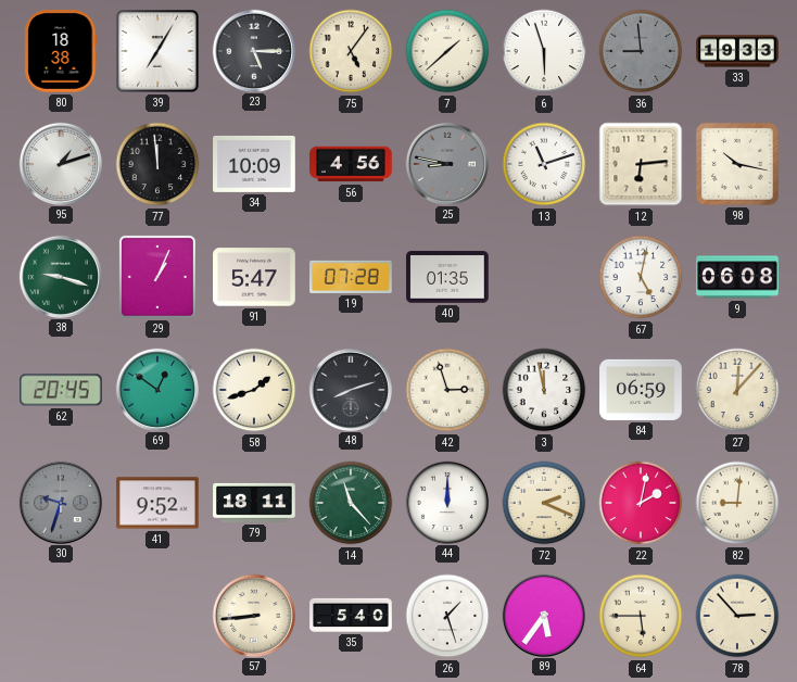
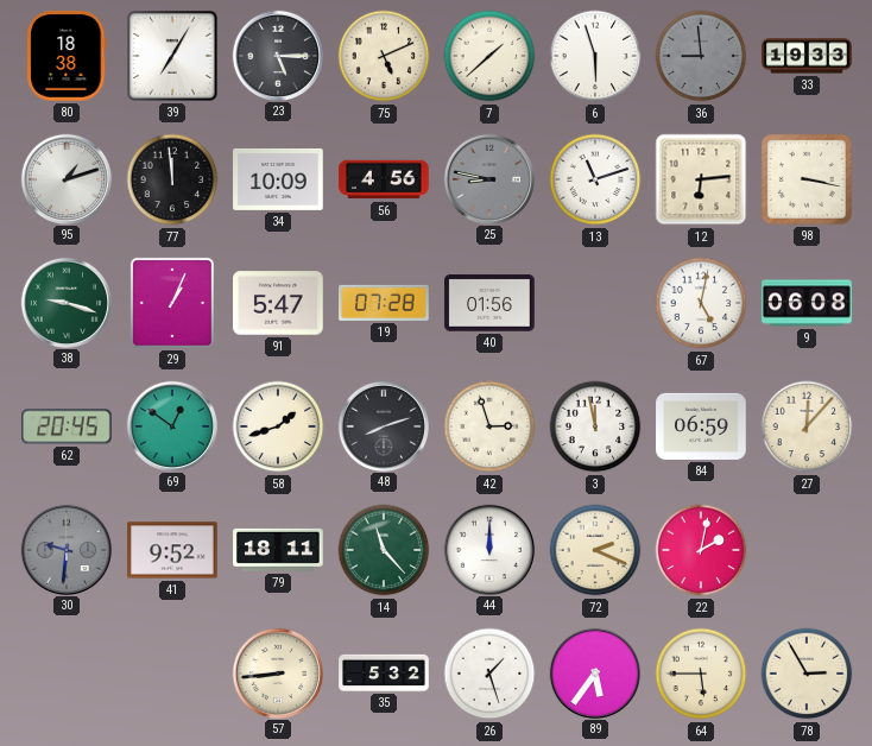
75: 5:06 -> 5:11 (384, 56)
98: 10:17 -> 3:17 (807, 179)
40: 01:35 -> 01:56 (489, 303)
30: 9:33 -> 9:31 (65, 549)
82: 9:01 -> none (737, 503)
35: 5:40 -> 5:32 (384, 672)
78: 2:53 -> 2:55 (807, 674)
